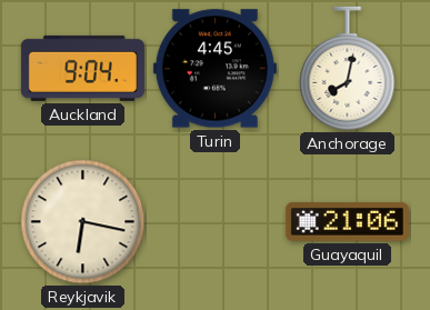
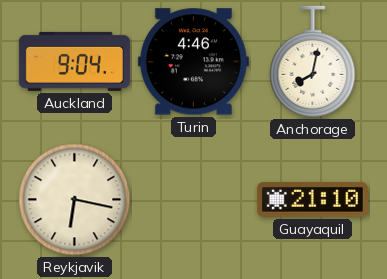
Turin: 4:45 -> 4:46 (193, 62)
Guayaquil: 21:06 -> 21:10 (312, 200)
